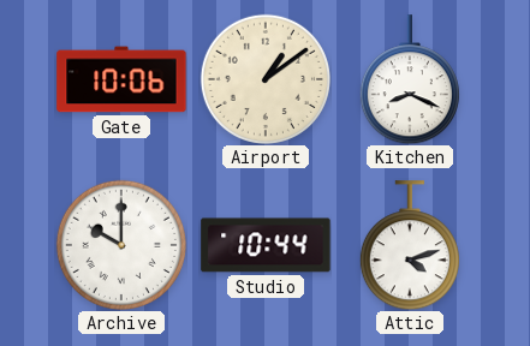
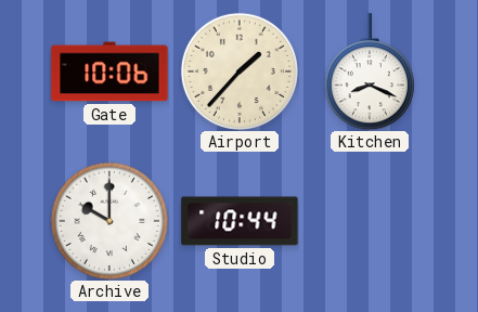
Airport: 1:09 -> 1:37 (240, 71)
Attic: 4:12 -> none (410, 245)
